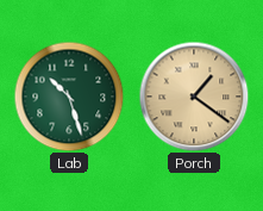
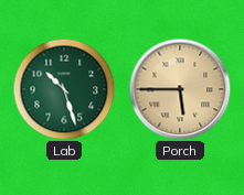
Porch: 1:21 -> 5:45 (180, 89)
